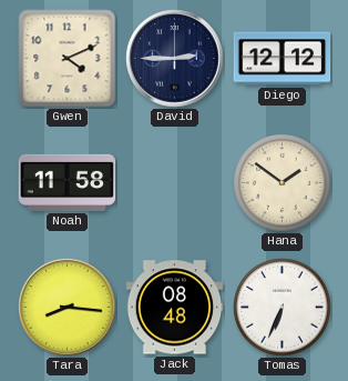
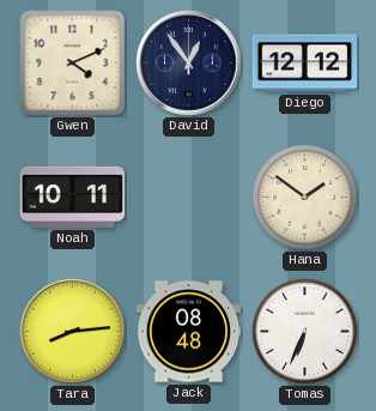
David: 2:45 -> 12:54 (189, 64)
Noah: 11:58 -> 10:11 (73, 197)
Tara: 8:16 -> 8:14 (73, 332)
